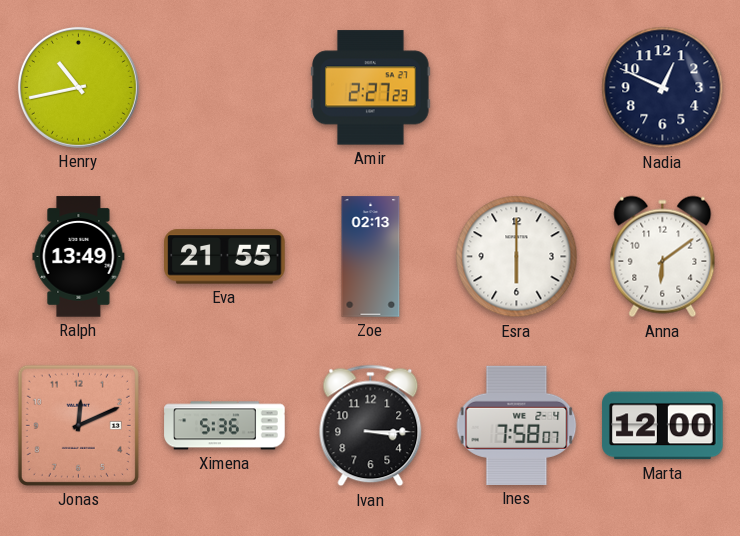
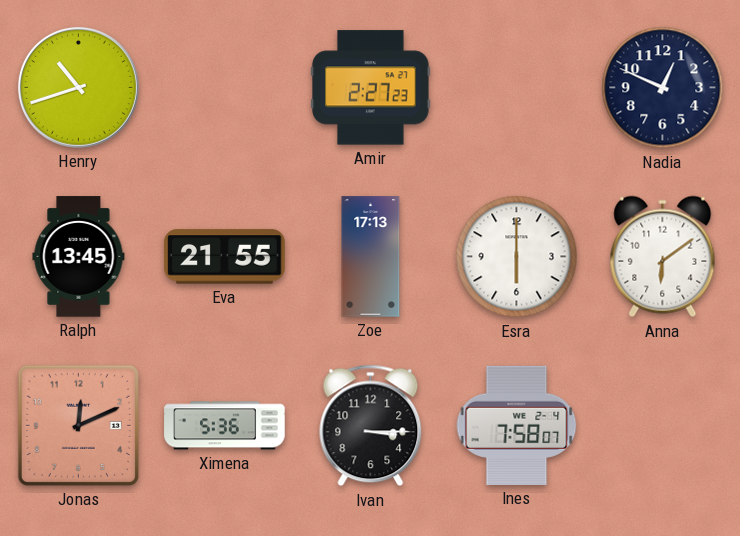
Henry: 10:43 -> 10:42 (78, 87)
Ralph: 13:49 -> 13:45 (79, 257)
Zoe: 02:13 -> 17:13 (371, 257)
Marta: 12:00 -> none (663, 426)
